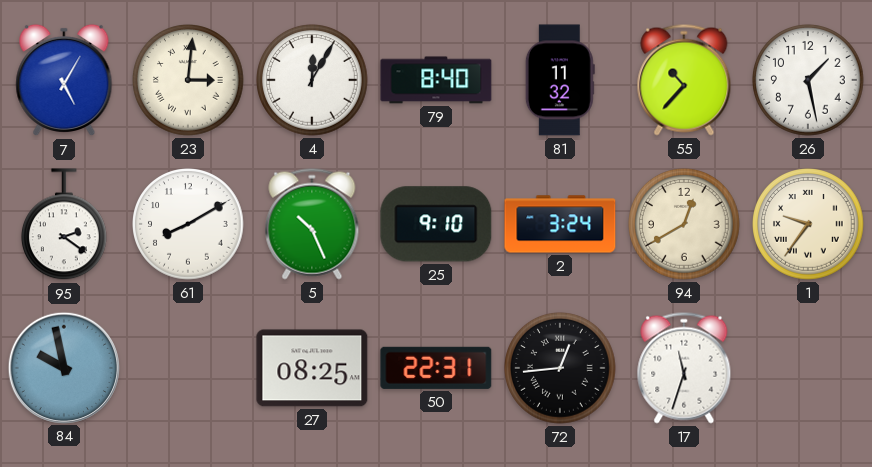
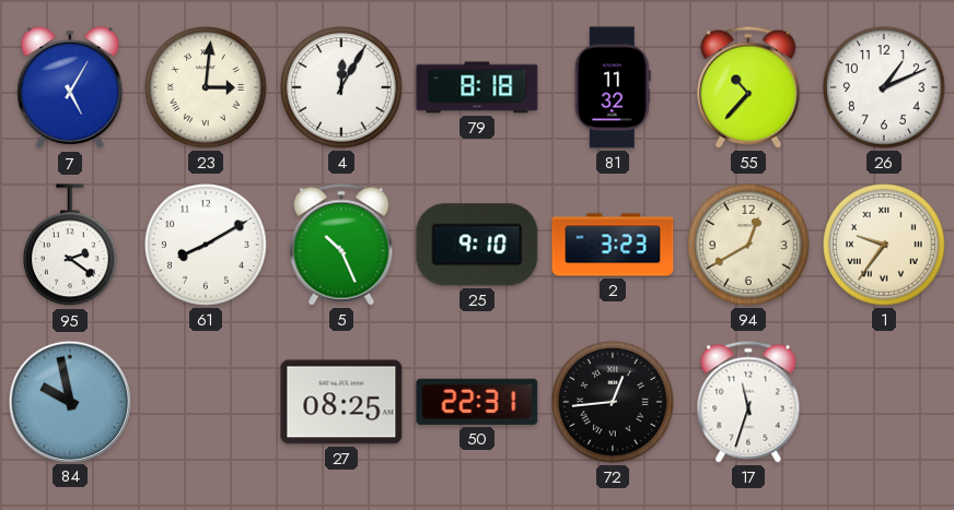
79: 8:40 -> 8:18 (477, 87)
26: 1:28 -> 1:11 (885, 88)
2: 3:24 -> 3:23 (613, 245)
